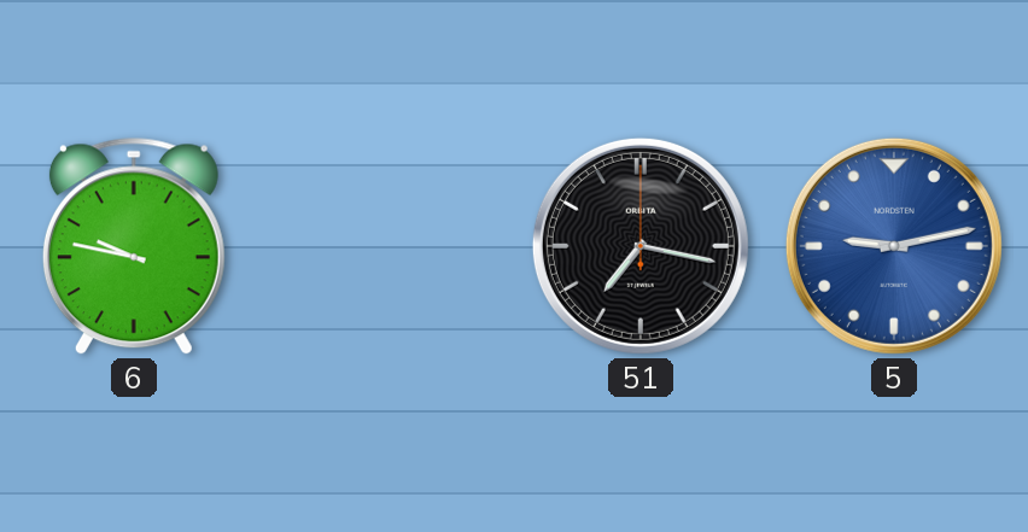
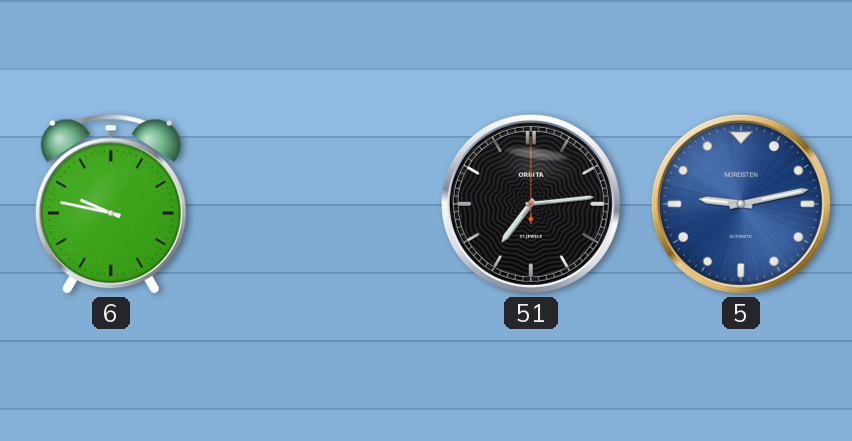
51: 7:17 -> 7:14 (531, 204)
